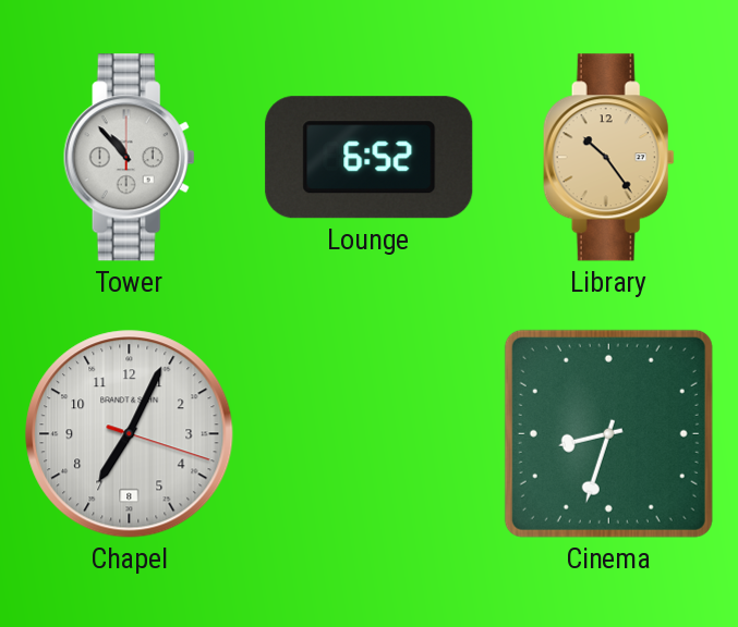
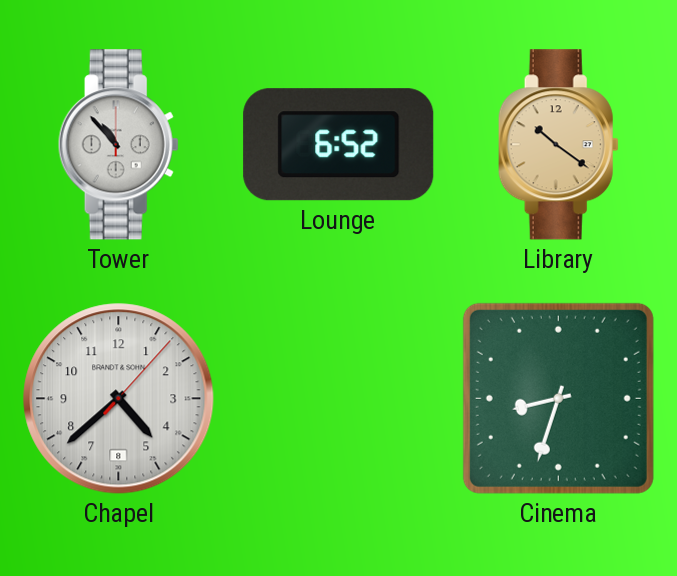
Library: 10:24 -> 10:21 (558, 145)
Chapel: 7:04 -> 4:38 (119, 399)
